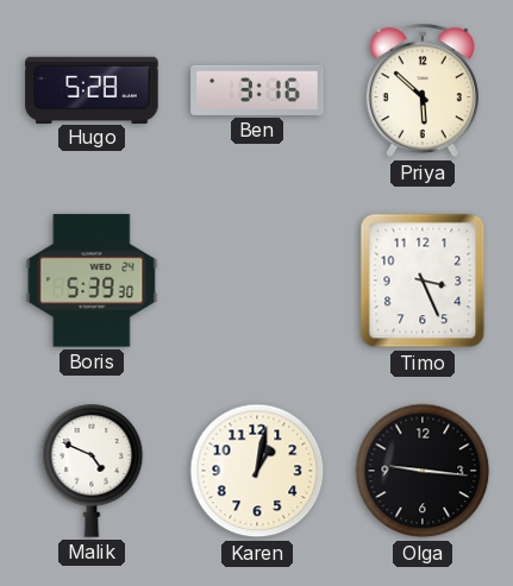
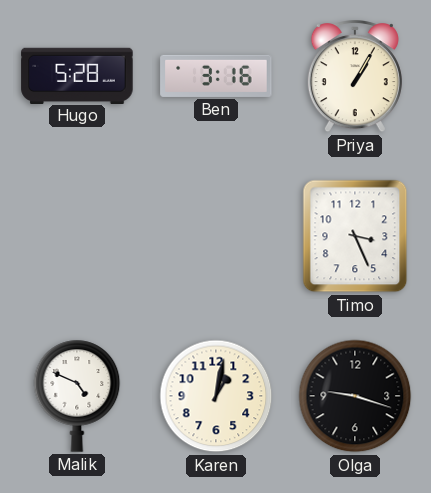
Priya: 5:52 -> 1:05 (355, 77)
Boris: 5:39 -> none (92, 281)
Olga: 9:16 -> 9:18 (355, 396)
